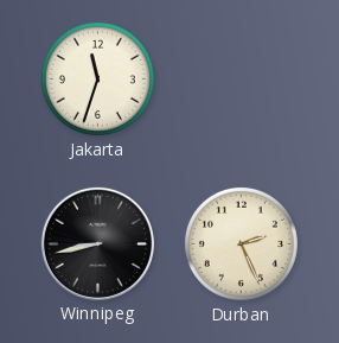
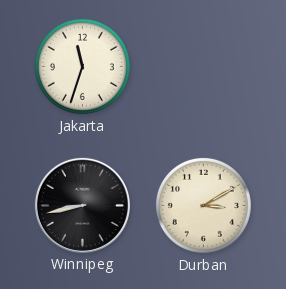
Durban: 2:26 -> 3:10 (203, 205)
